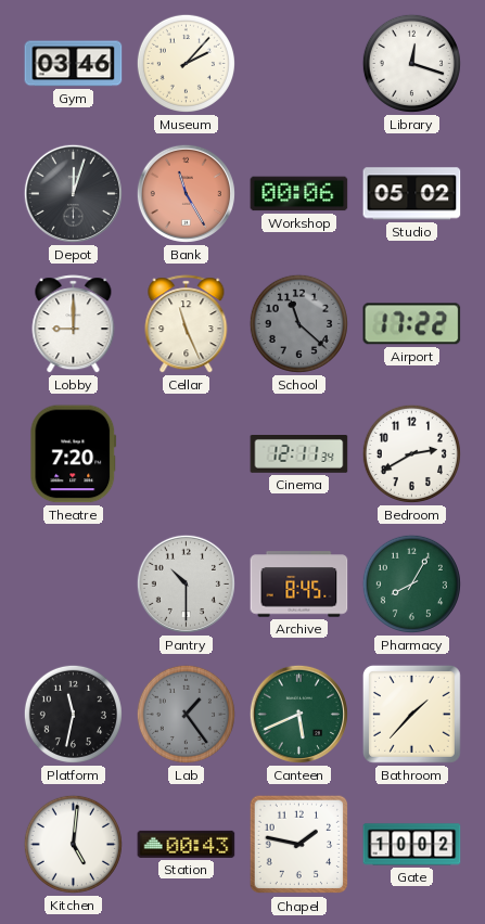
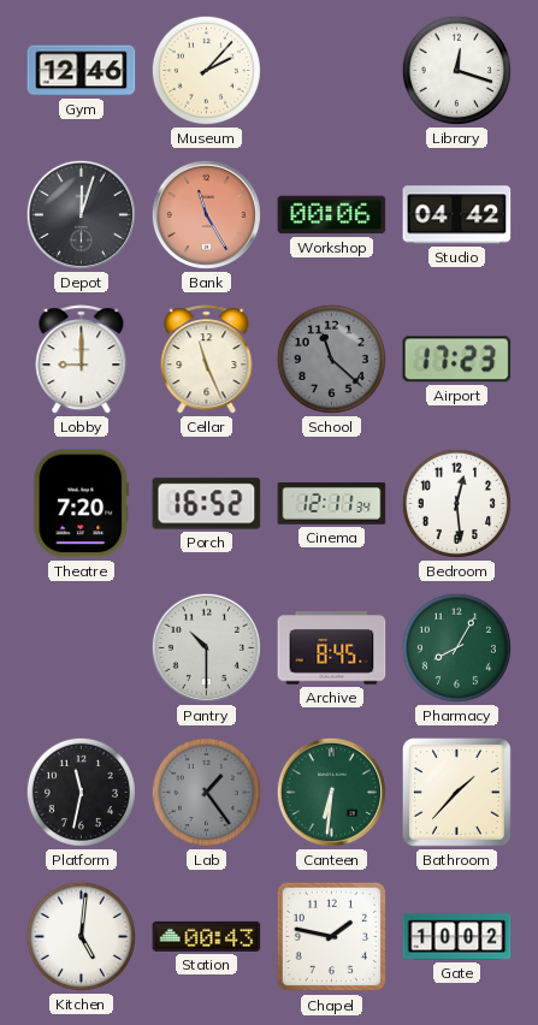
Gym: 03:46 -> 12:46 (82, 71)
Studio: 05:02 -> 04:42 (457, 215)
Airport: 17:22 -> 17:23 (457, 360)
Porch: none -> 16:52 (207, 504)
Bedroom: 2:40 -> 12:29 (456, 503)
Canteen: 5:41 -> 6:31 (331, 792)
